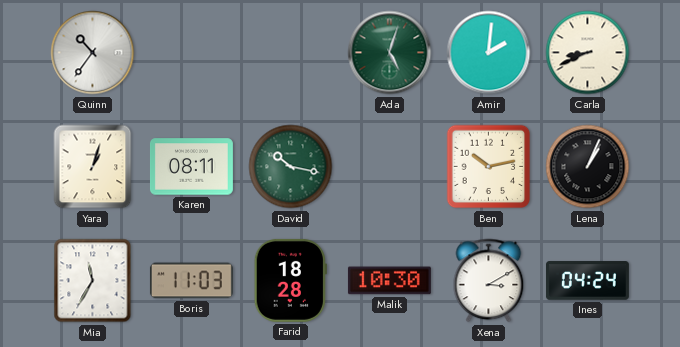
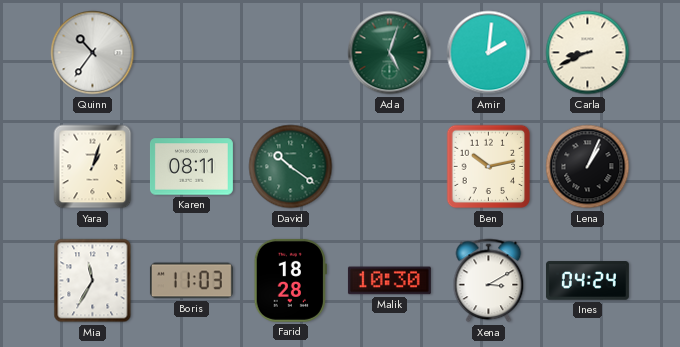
David: 10:17 -> 10:21 (291, 167)
